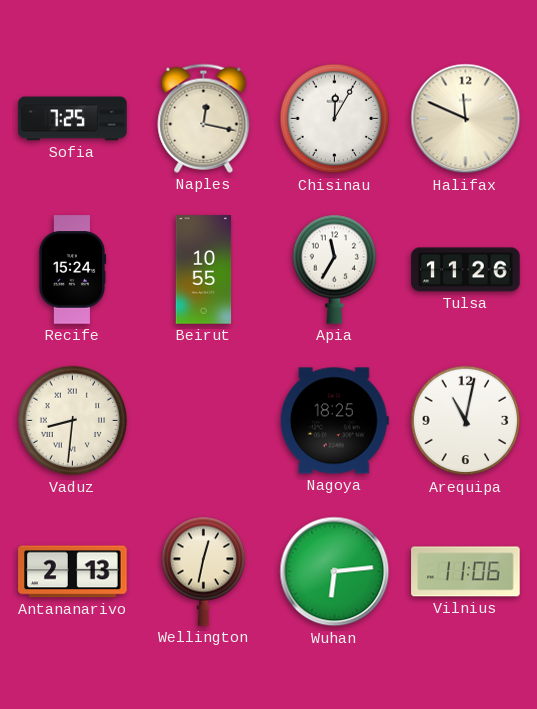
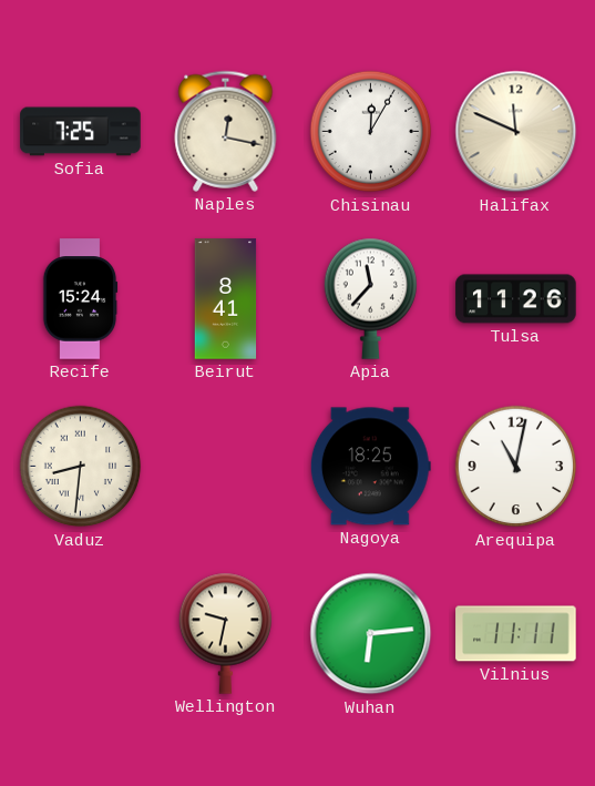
Beirut: 10:55 -> 8:41 (226, 299)
Apia: 11:35 -> 11:37 (371, 298)
Antananarivo: 2:13 -> none (73, 572)
Wellington: 12:32 -> 9:32 (226, 633)
Vilnius: 11:06 -> 11:11 (516, 634)
